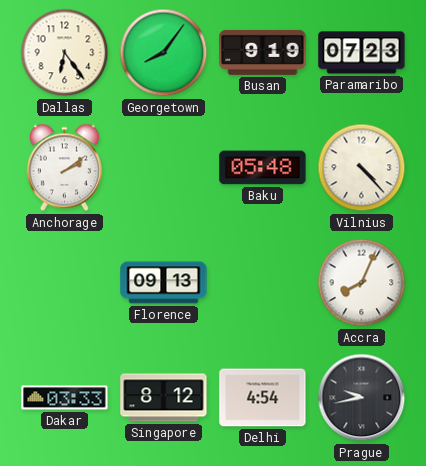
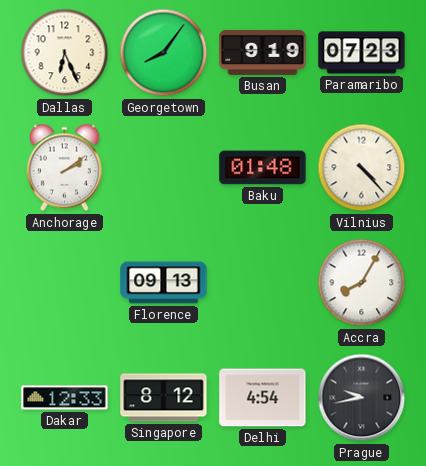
Dallas: 6:24 -> 6:26 (65, 53)
Baku: 05:48 -> 01:48 (263, 168)
Accra: 8:04 -> 8:05 (362, 283)
Dakar: 03:33 -> 12:33 (65, 398)
